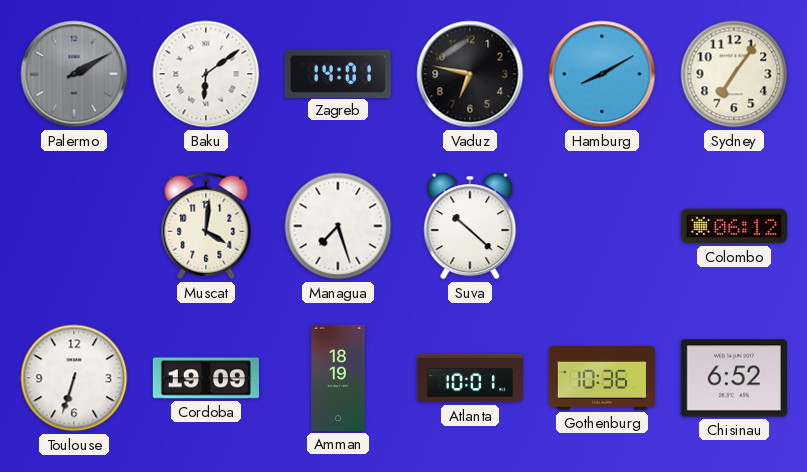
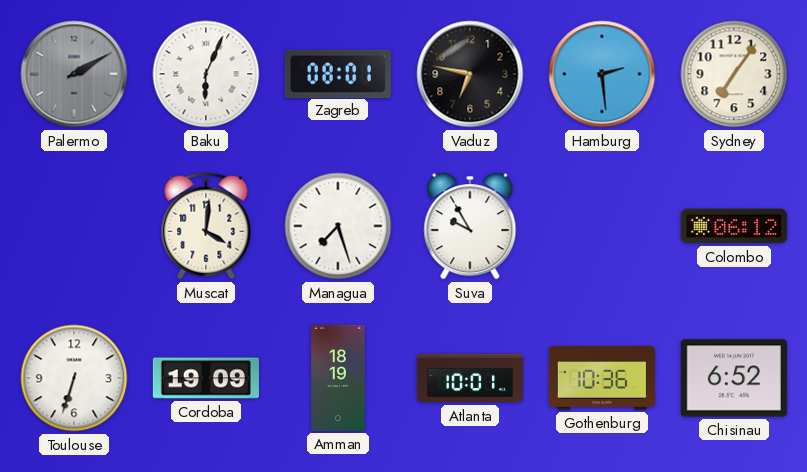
Baku: 6:09 -> 6:04 (206, 74)
Zagreb: 14:01 -> 08:01 (338, 73)
Hamburg: 8:10 -> 2:29 (602, 74)
Suva: 10:22 -> 9:55 (470, 226)
